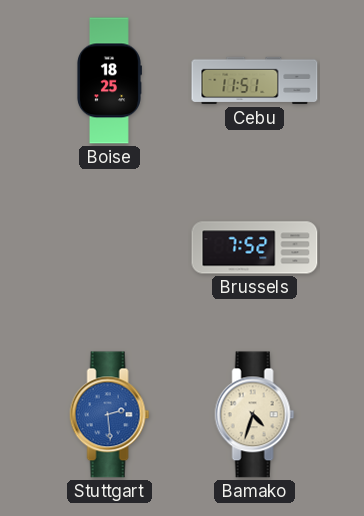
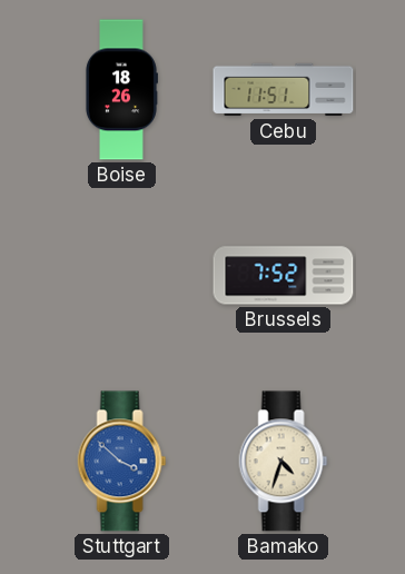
Boise: 18:25 -> 18:26 (121, 90)
Stuttgart: 2:29 -> 3:52 (122, 462)
